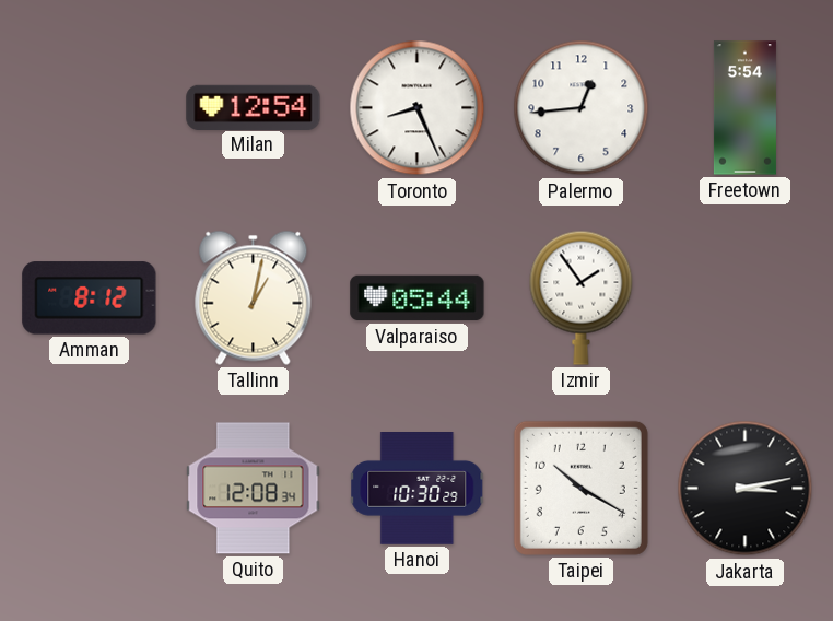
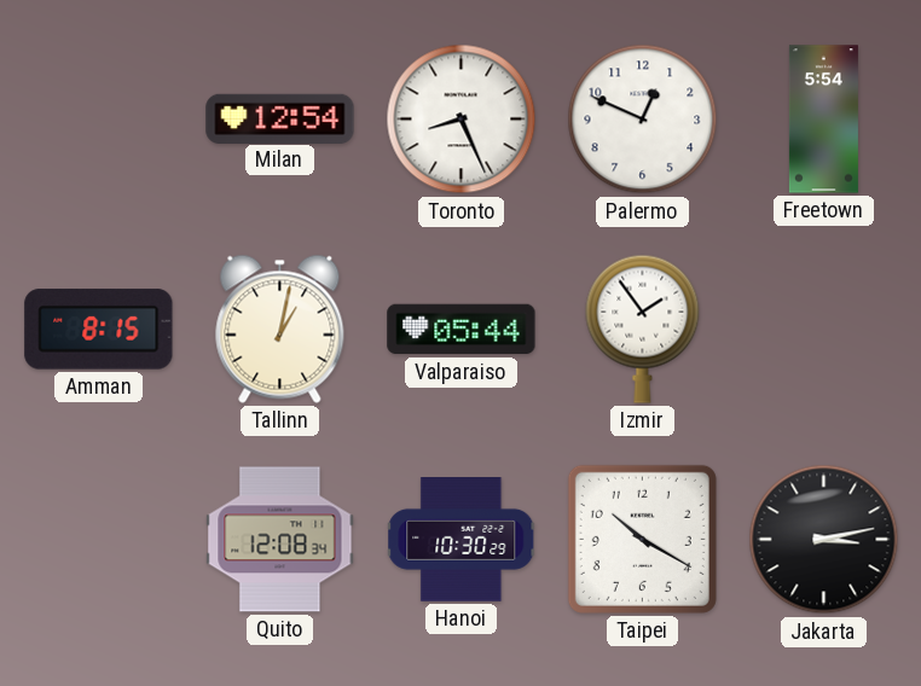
Palermo: 12:44 -> 12:49 (643, 120)
Amman: 8:12 -> 8:15 (99, 330)
